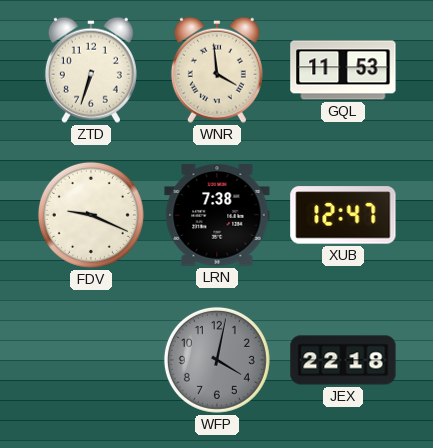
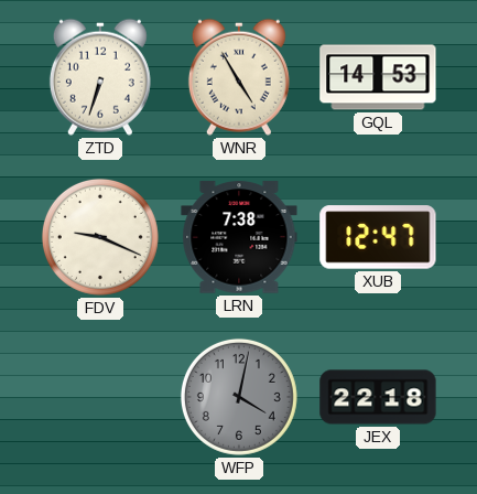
WNR: 3:59 -> 4:55 (239, 77)
GQL: 11:53 -> 14:53 (378, 77)
